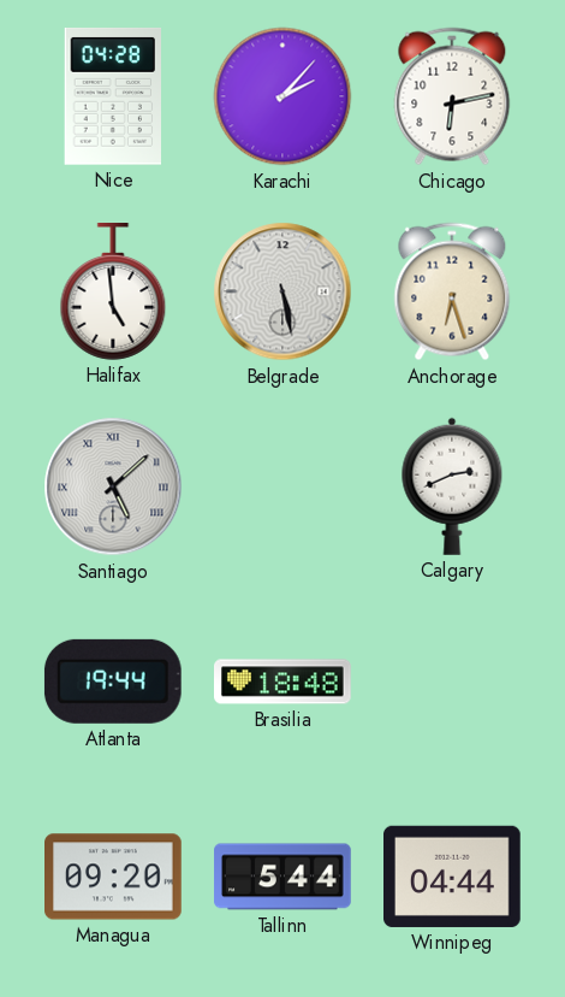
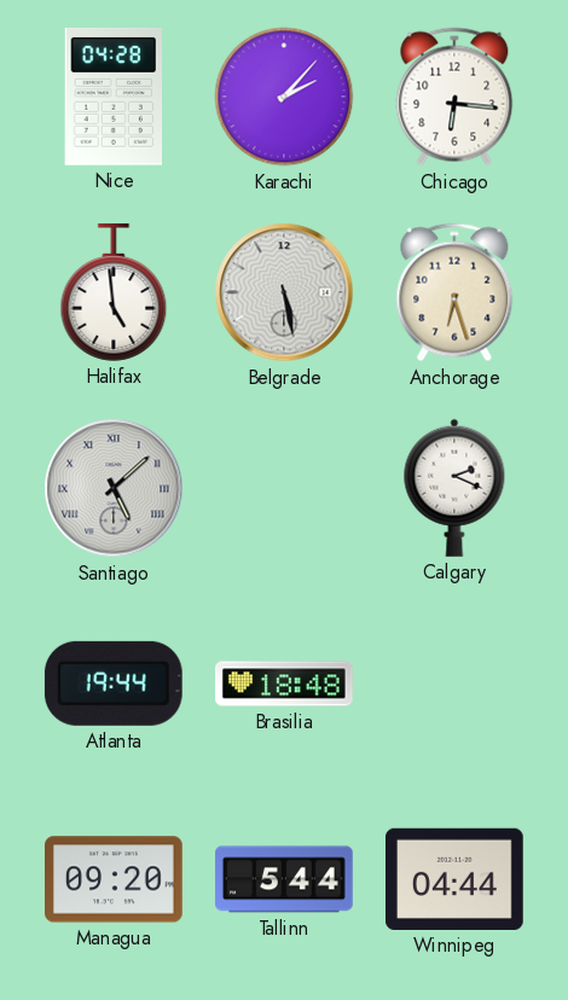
Chicago: 6:13 -> 6:16 (454, 97)
Calgary: 2:41 -> 2:19 (454, 488)
